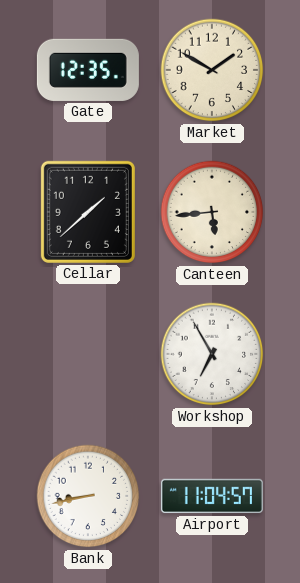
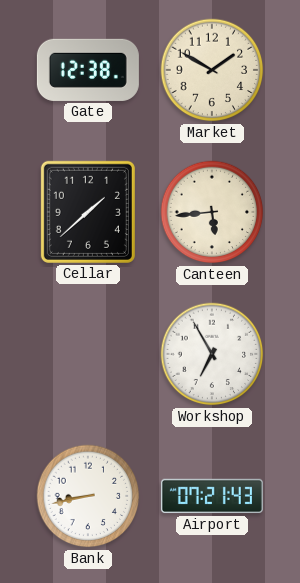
Gate: 12:35 -> 12:38 (88, 70)
Airport: 11:04 -> 07:21 (212, 496)
